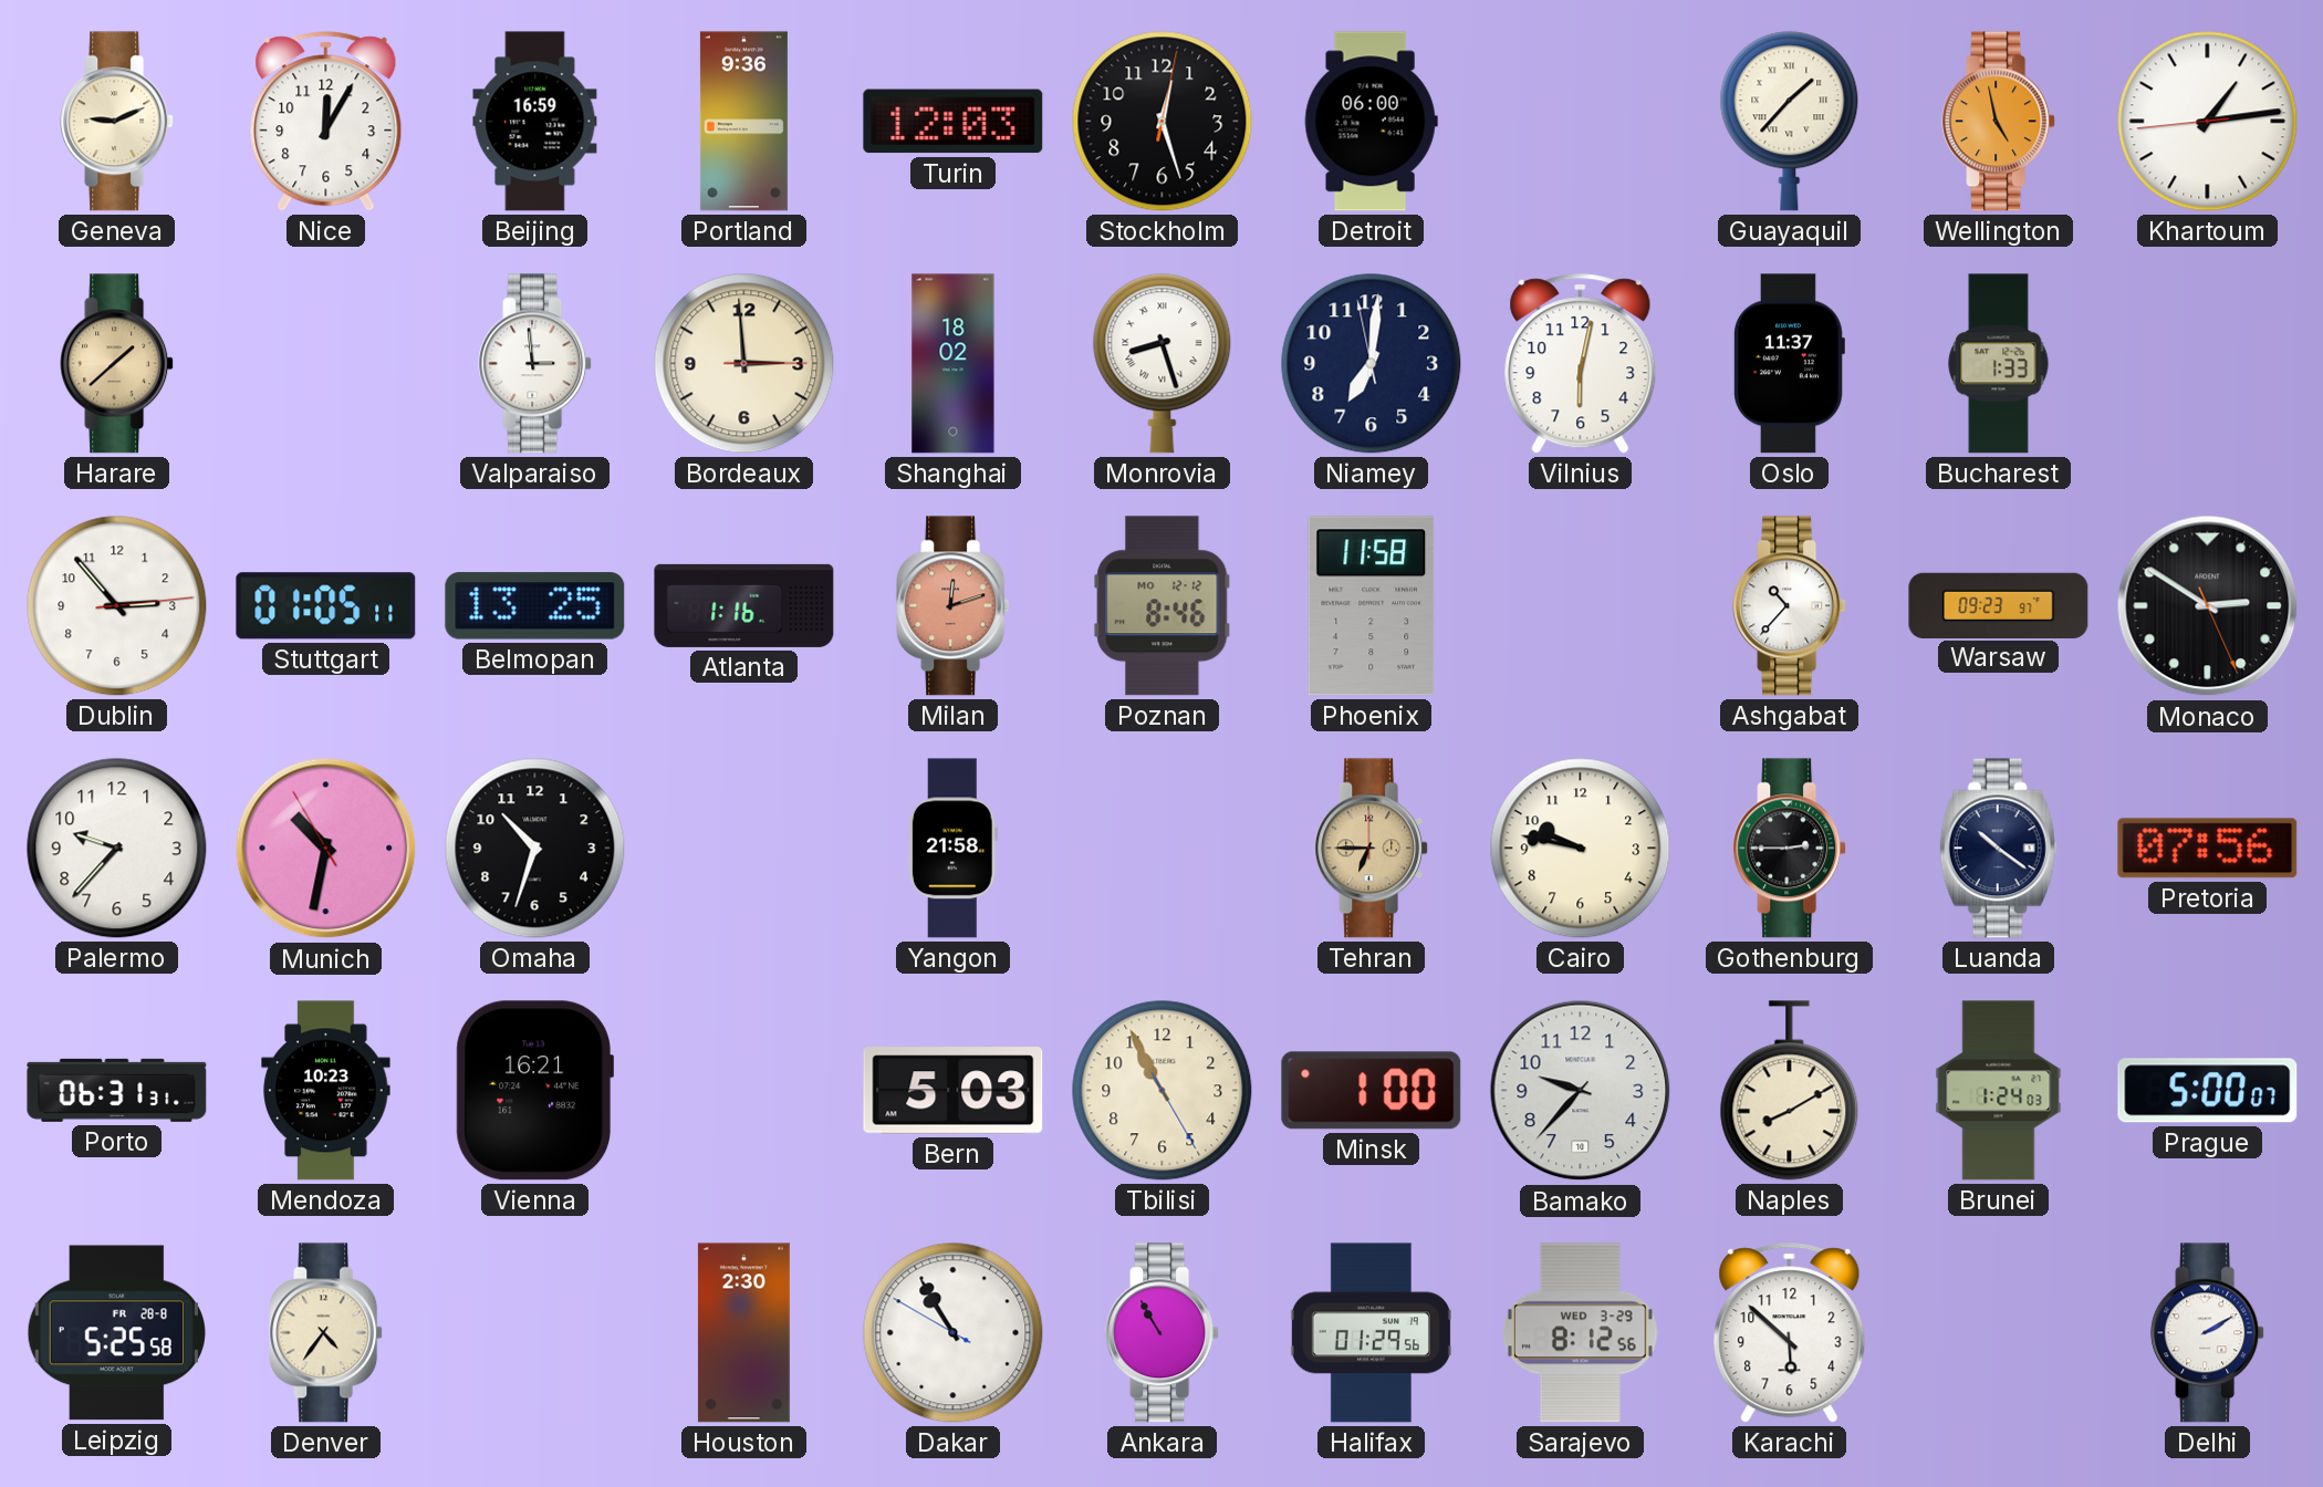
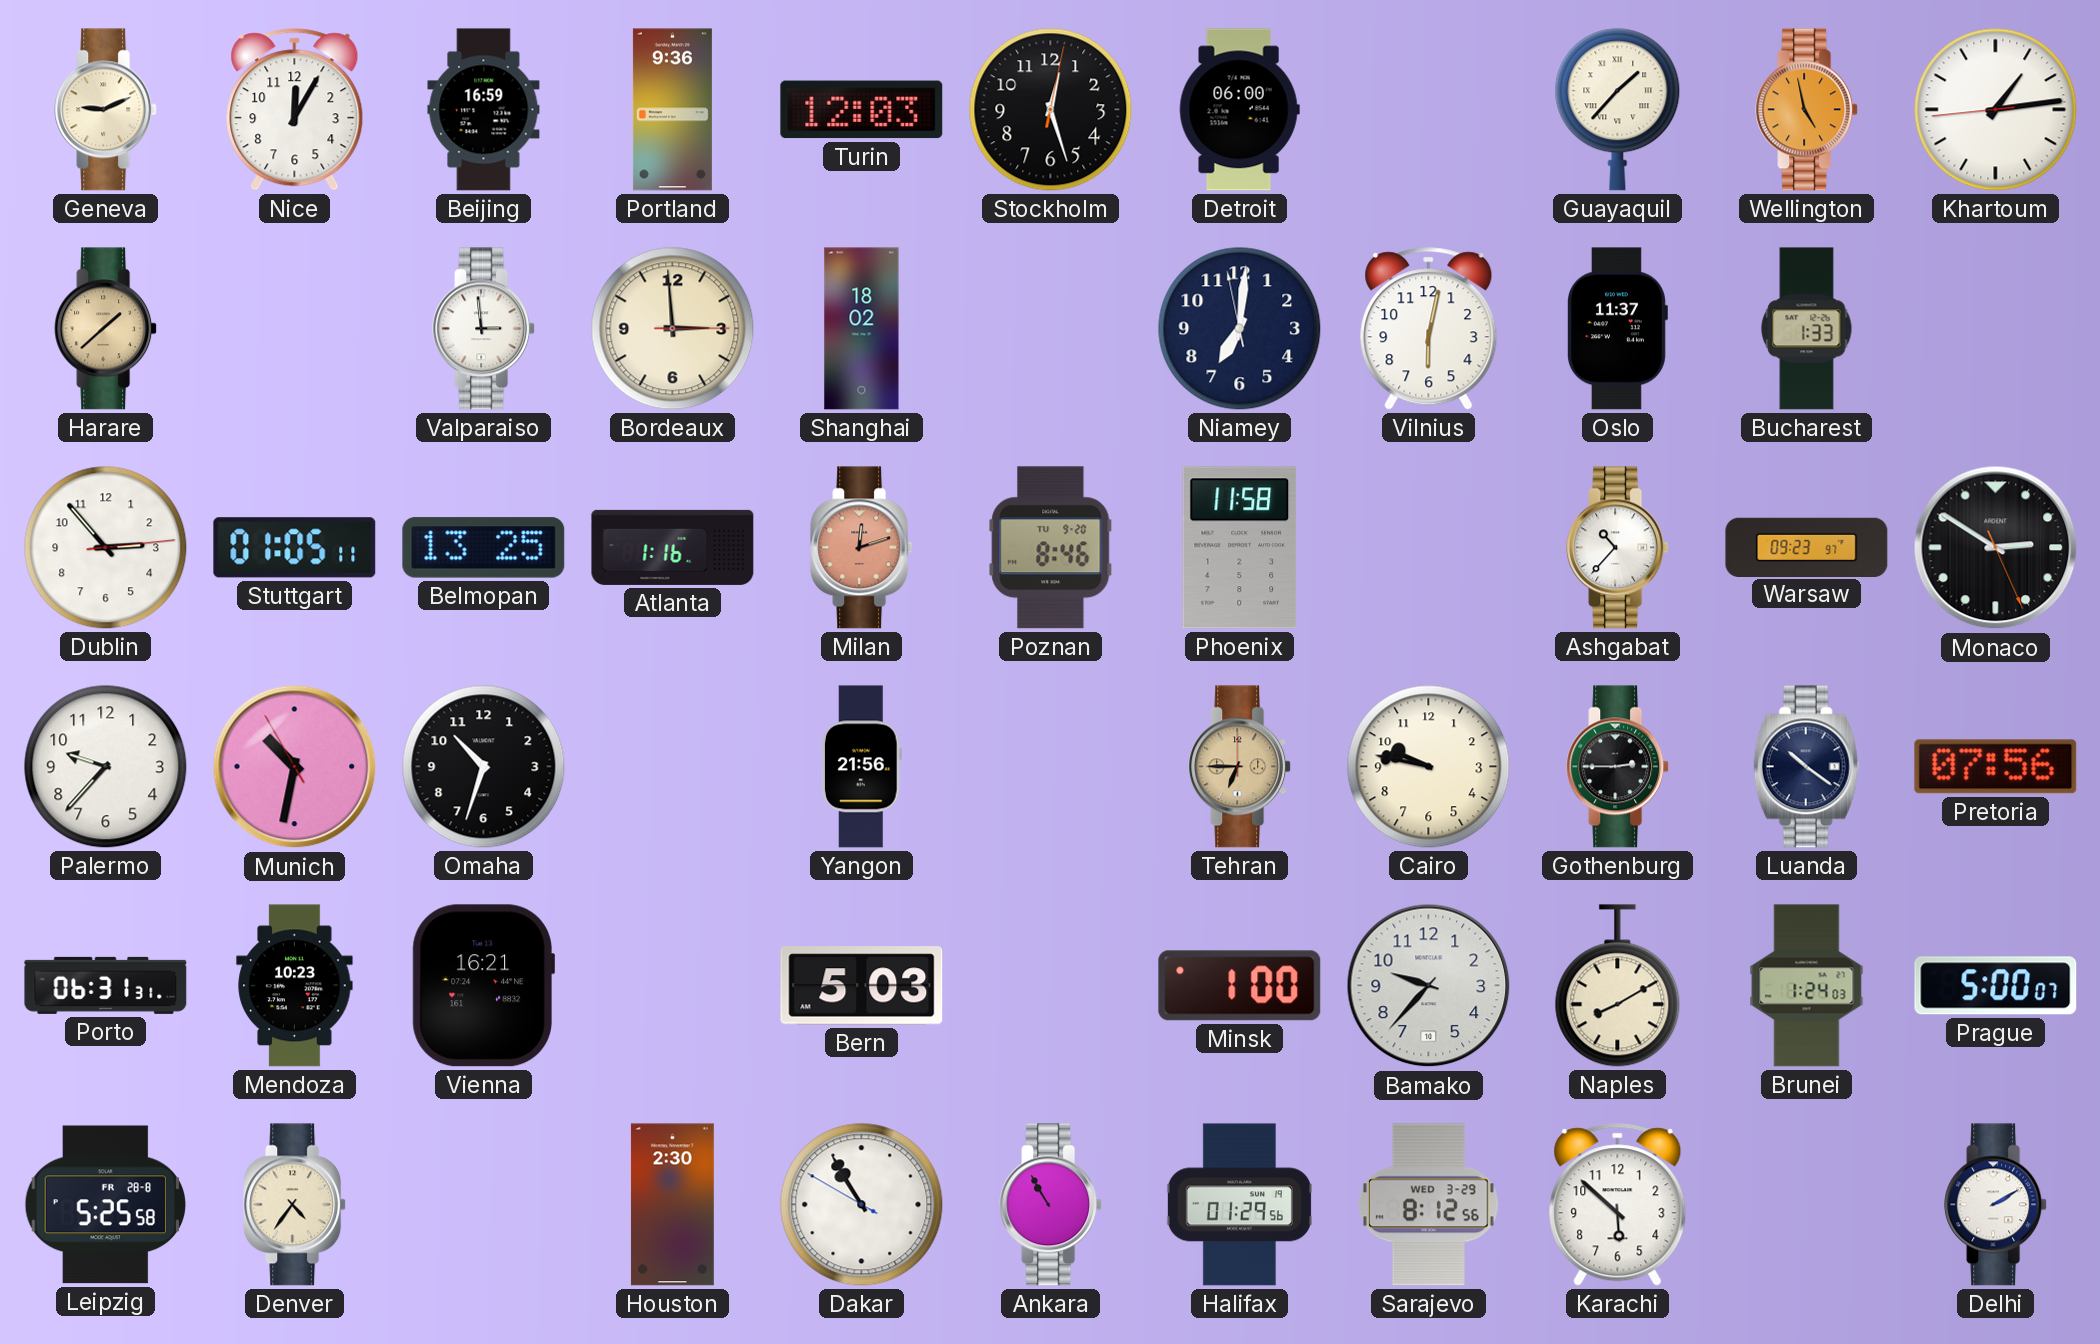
Monrovia: 8:27 -> none (1163, 364)
Poznan date: MO 12-12 -> TU 9-20 (1051, 548)
Yangon: 21:58 -> 21:56 (861, 767)
Tbilisi: 10:55 -> none (1163, 1091)
